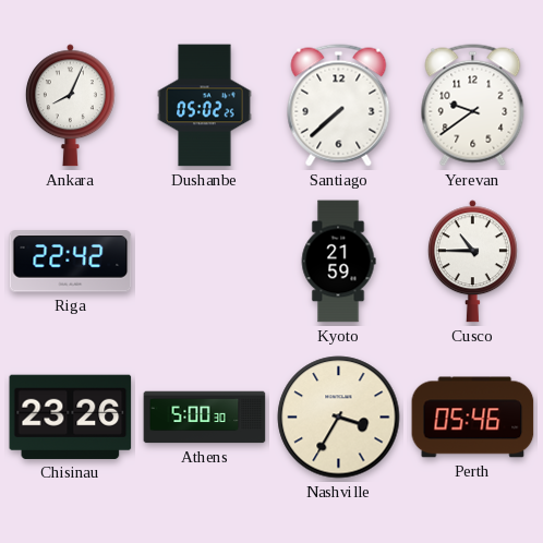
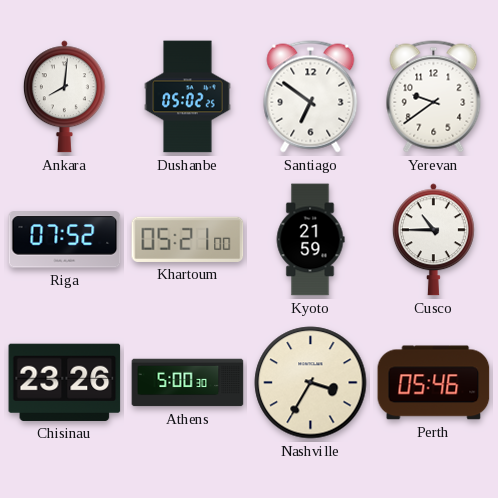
Ankara: 8:04 -> 8:01 (64, 97)
Santiago: 7:38 -> 6:51 (311, 97)
Riga: 22:42 -> 07:52 (65, 240)
Khartoum: none -> 05:21 (188, 239)
